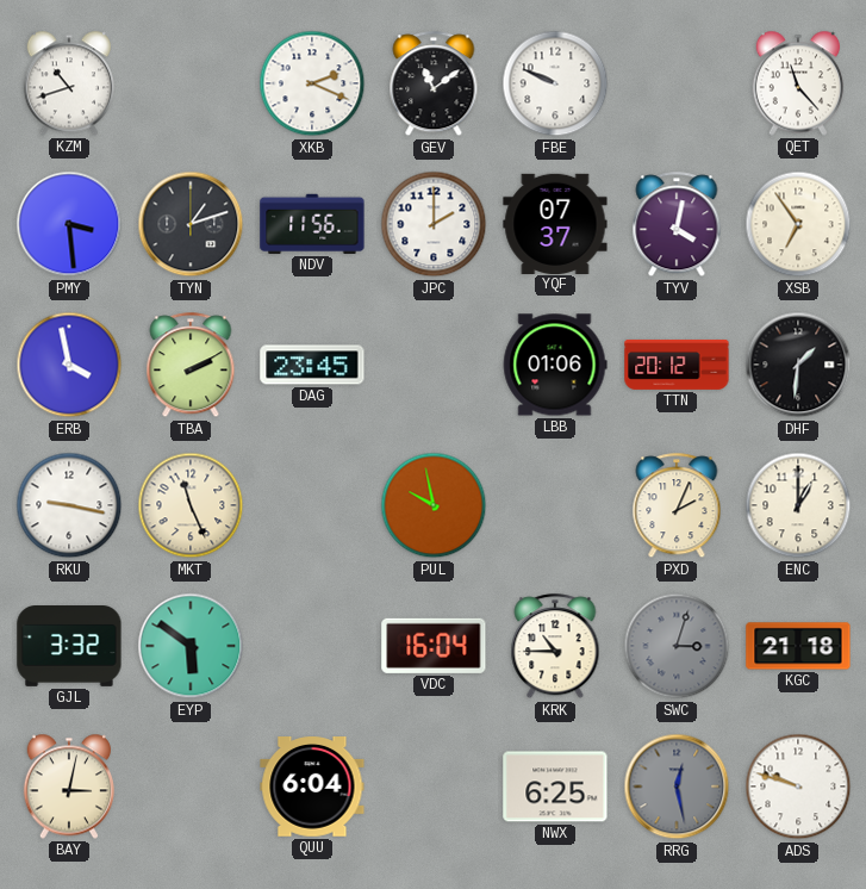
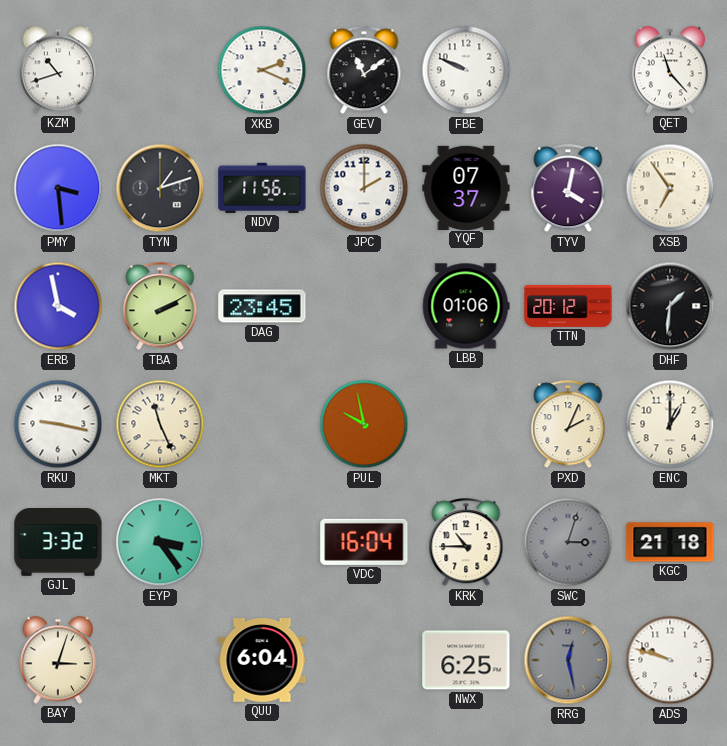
EYP: 5:51 -> 3:24 (160, 542)
BAY: 3:02 -> 3:03 (57, 660)
